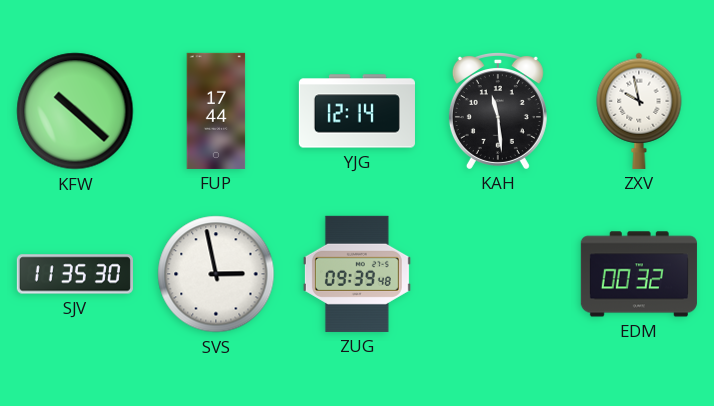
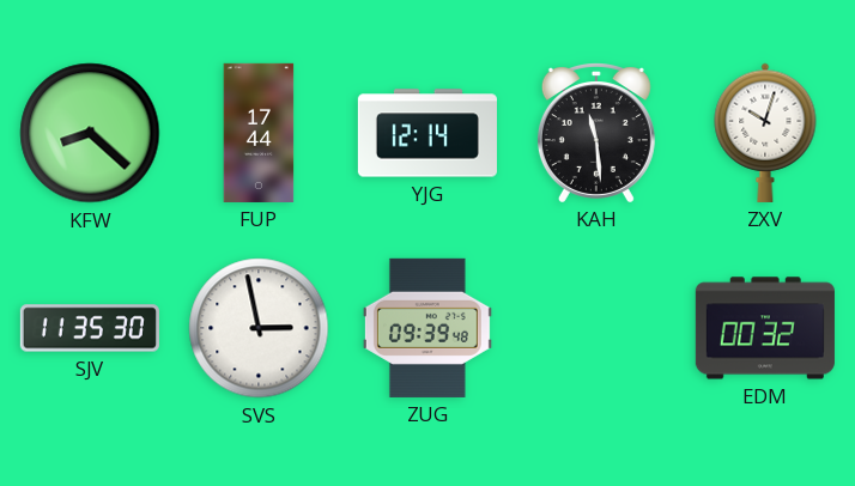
KFW: 10:22 -> 8:22 (90, 133)
ZXV: 9:58 -> 10:03 (765, 133)
